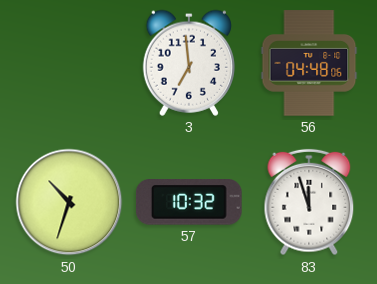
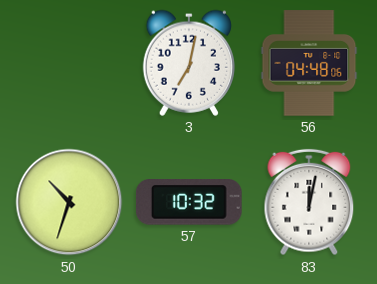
3: 6:59 -> 7:02 (188, 63)
83: 11:57 -> 12:02 (309, 202)
